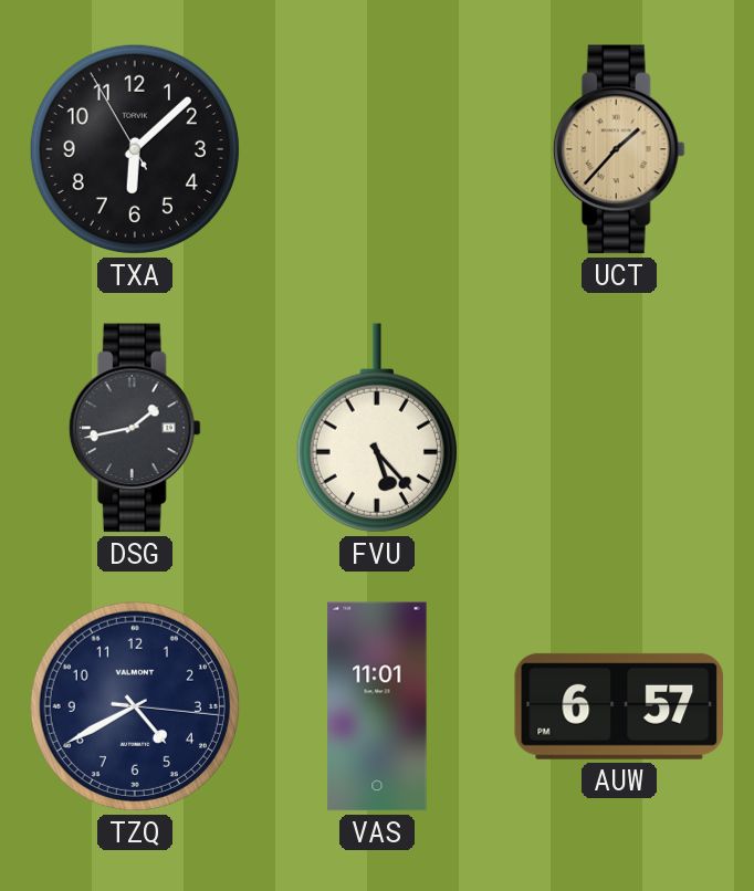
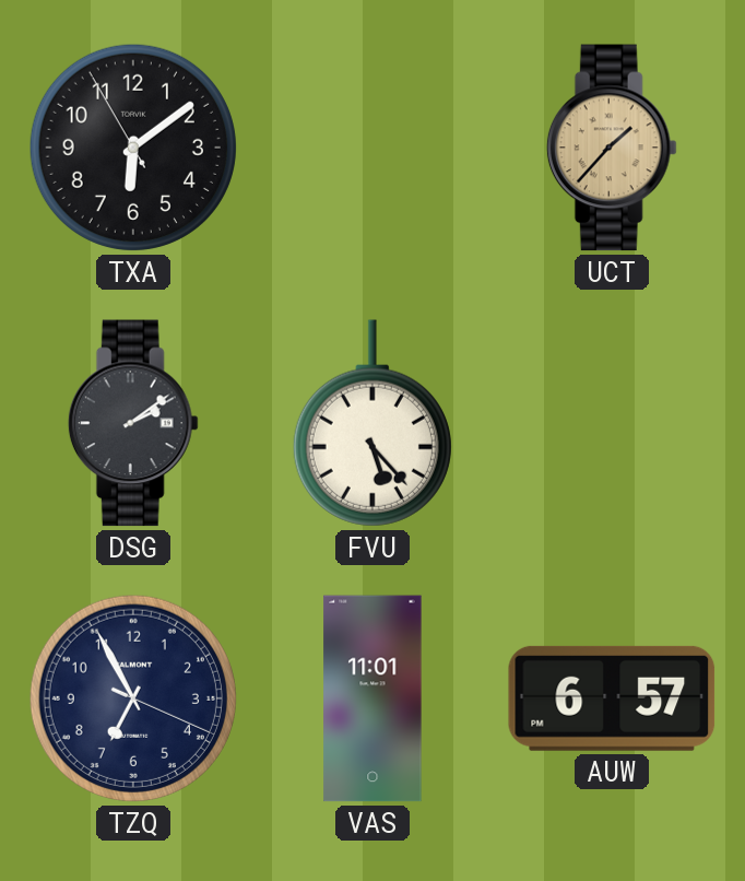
TXA: 6:07 -> 6:08 (133, 148)
DSG: 1:43 -> 2:09 (133, 423)
TZQ: 4:40 -> 6:55 (133, 698)
